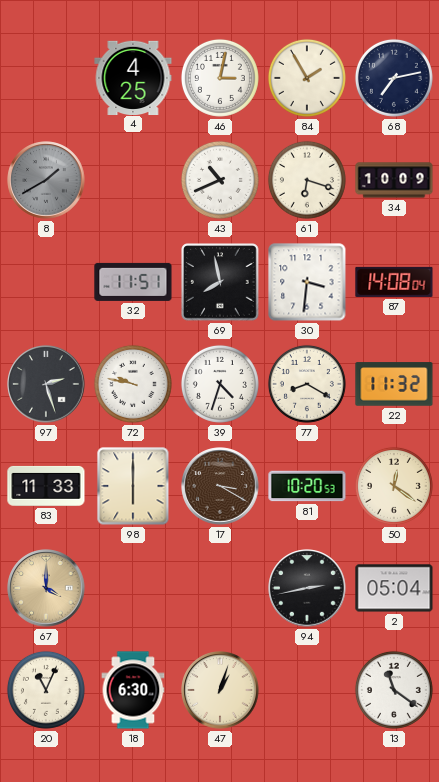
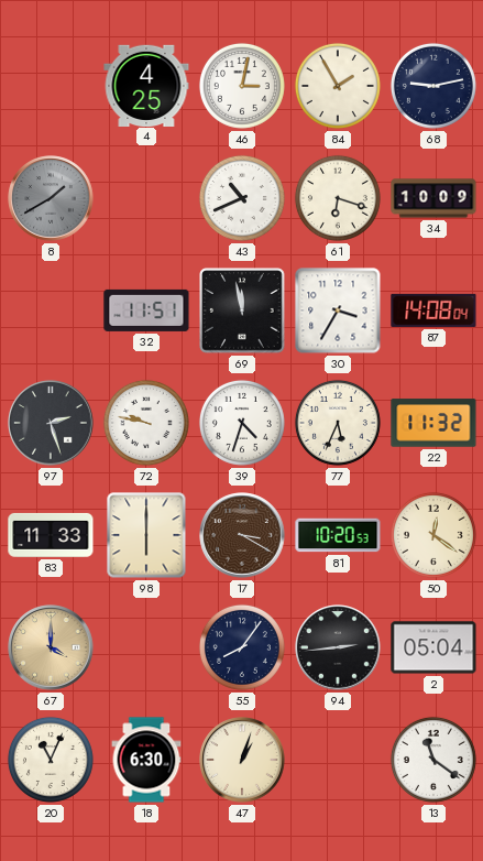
68: 7:13 -> 9:13 (433, 86)
69: 7:58 -> 11:58 (242, 310)
30: 3:31 -> 3:35 (338, 310)
77: 8:20 -> 5:34 (338, 423)
55: none -> 8:06 (242, 647)
94: 2:43 -> 2:44 (338, 647)
